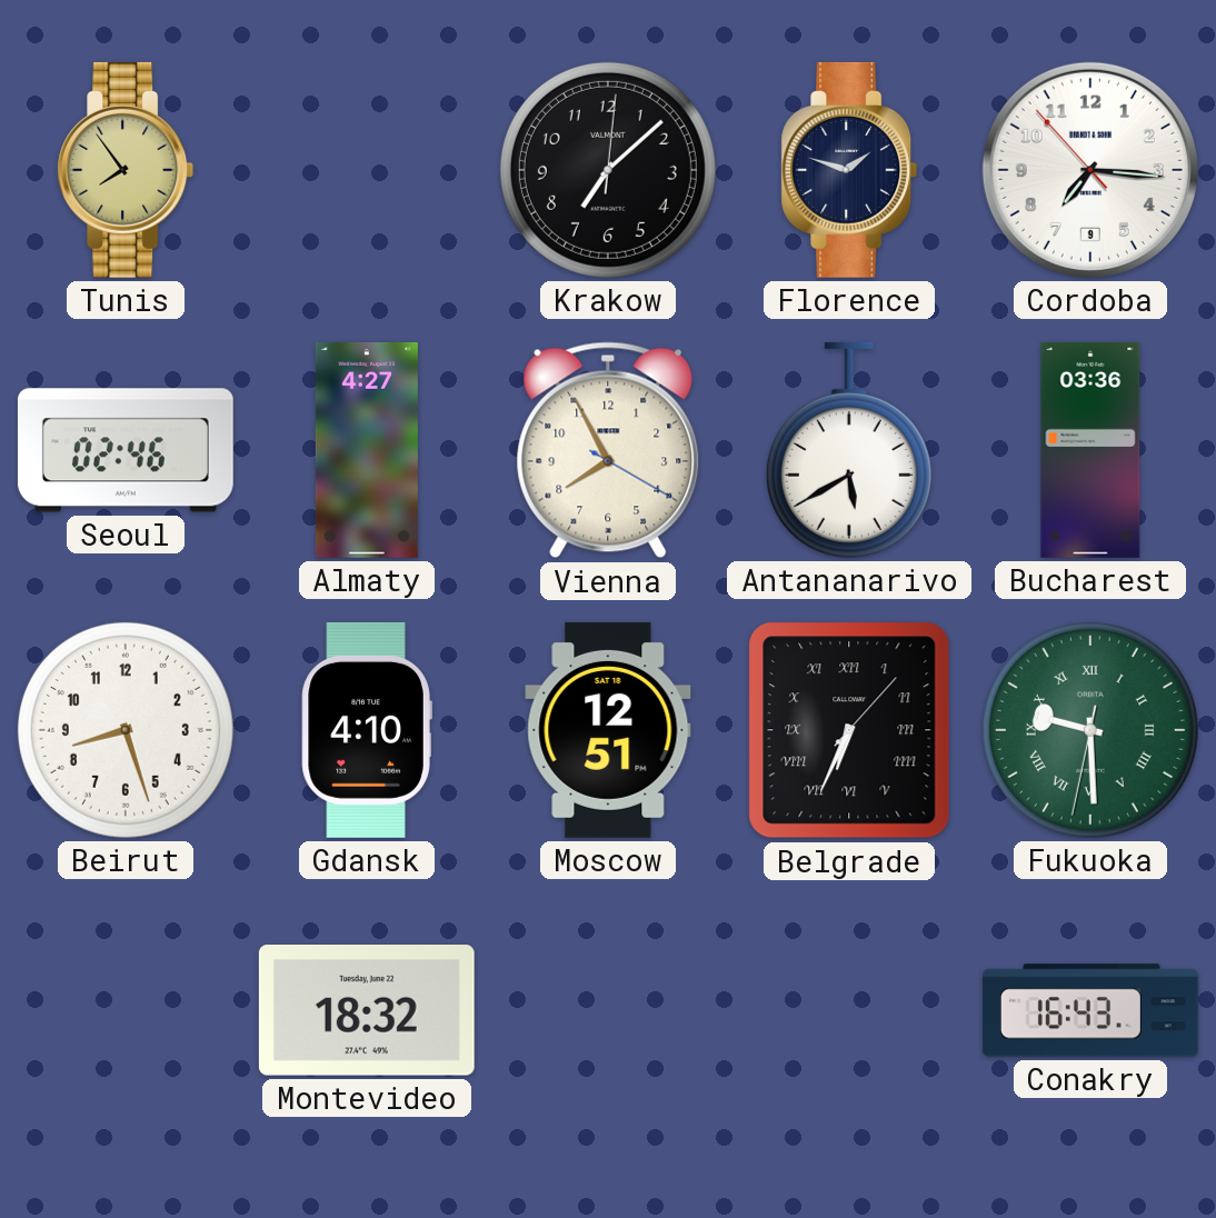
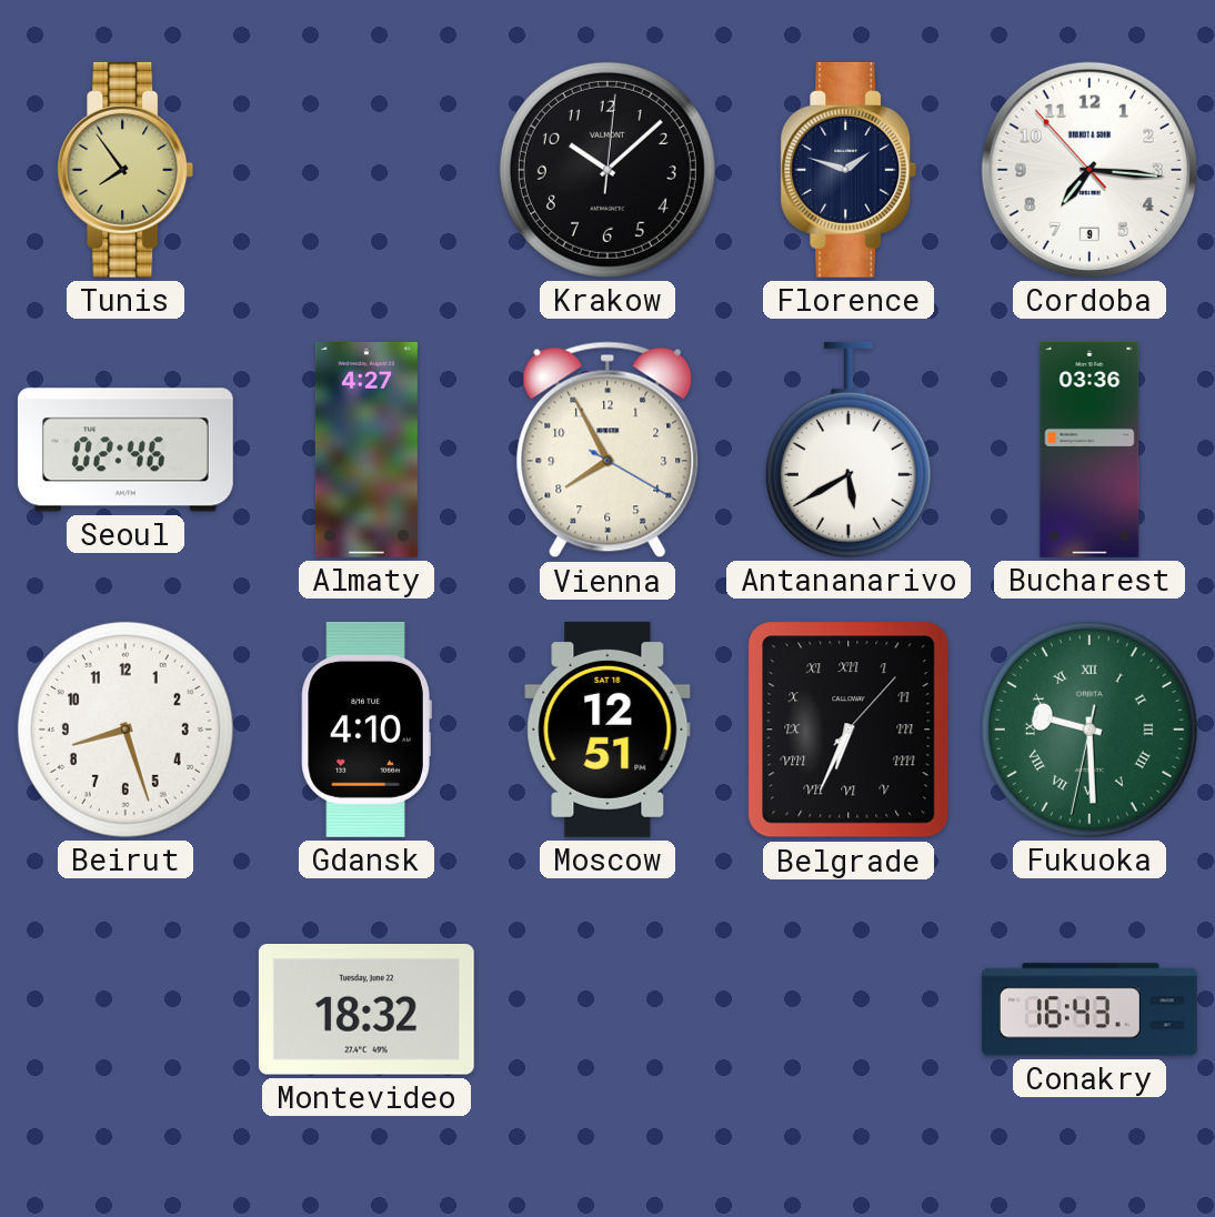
Krakow: 7:08 -> 10:08 (607, 170)
